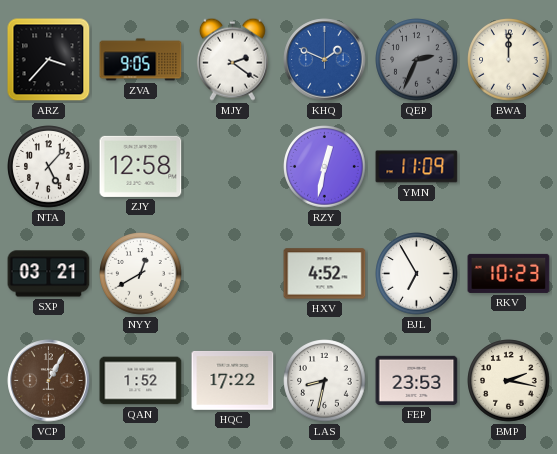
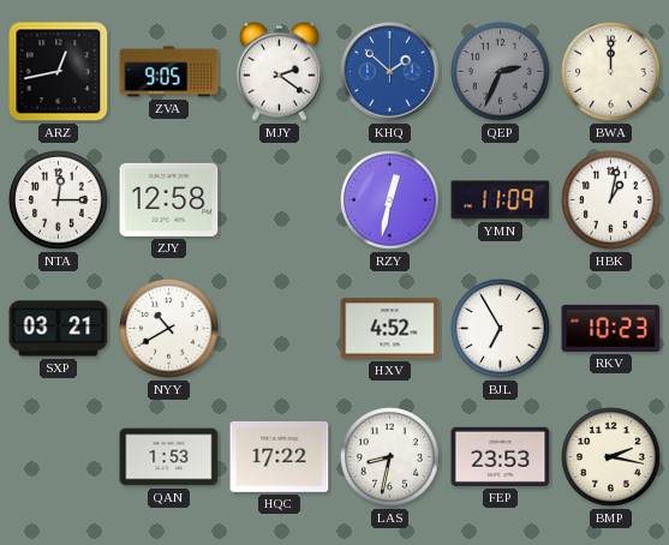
ARZ: 3:37 -> 12:43 (59, 72)
KHQ: 1:49 -> 1:52 (390, 72)
NTA: 5:07 -> 12:15 (59, 200)
HBK: none -> 1:02 (611, 200)
NYY: 12:40 -> 10:40 (169, 329)
VCP: 1:05 -> none (49, 381)
QAN: 1:52 -> 1:53 (169, 457)
